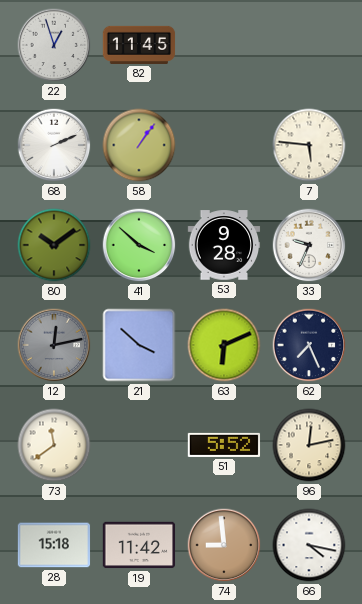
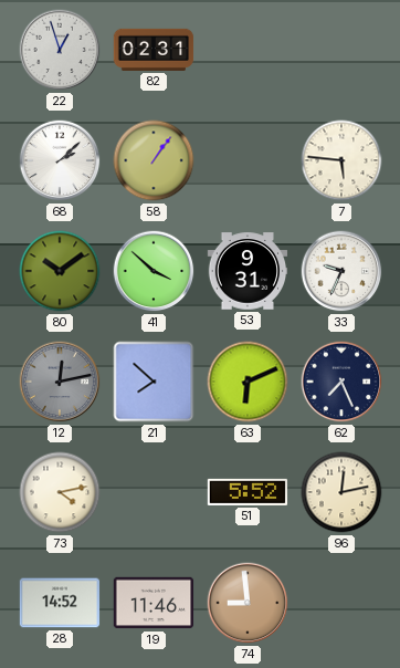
82: 11:45 -> 02:31 (154, 50)
68: 2:11 -> 2:08 (60, 160)
53: 9:28 -> 9:31 (248, 271)
21: 3:52 -> 7:52 (154, 382)
73: 11:39 -> 4:13 (60, 492)
28: 15:18 -> 14:52 (60, 603)
19: 11:42 -> 11:46 (154, 603)
66: 4:17 -> none (309, 545)
